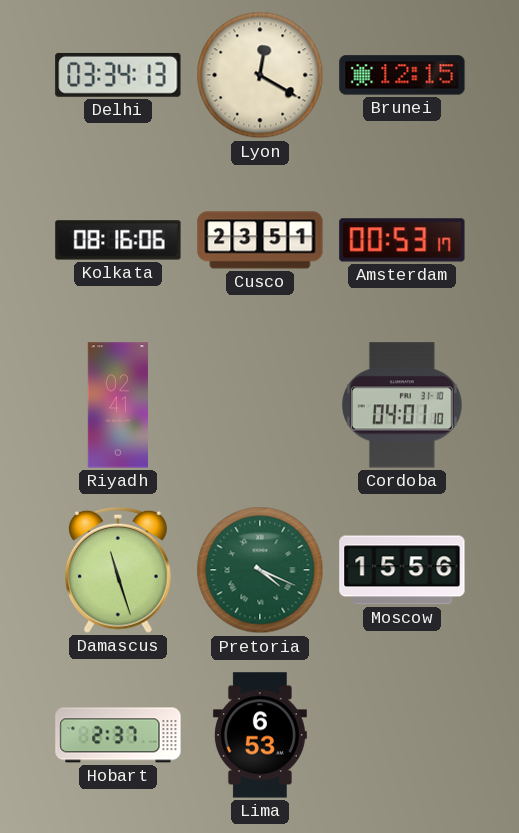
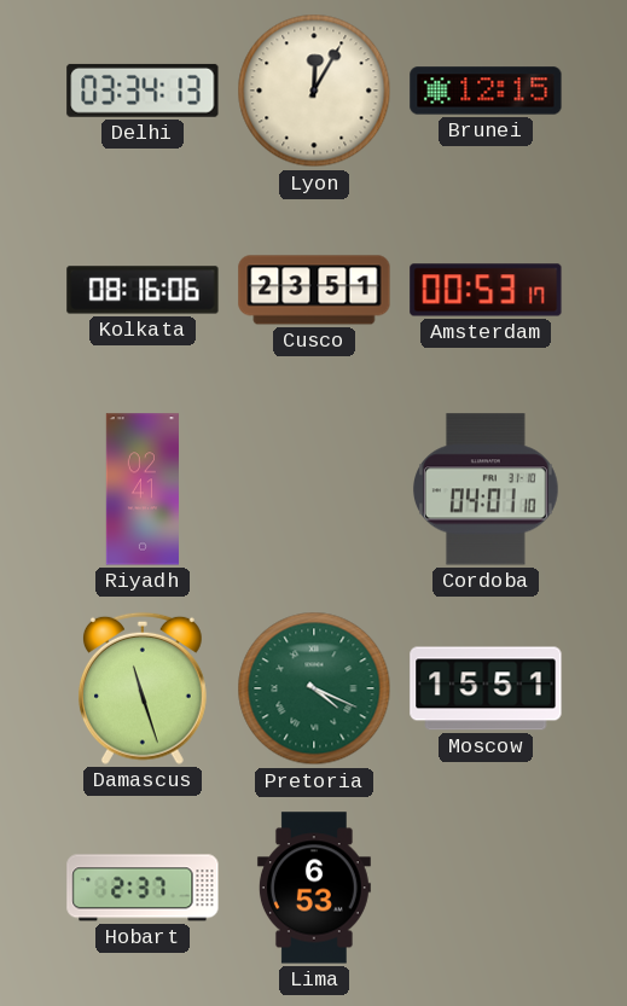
Lyon: 12:20 -> 12:05 (314, 91)
Moscow: 15:56 -> 15:51 (486, 688)
